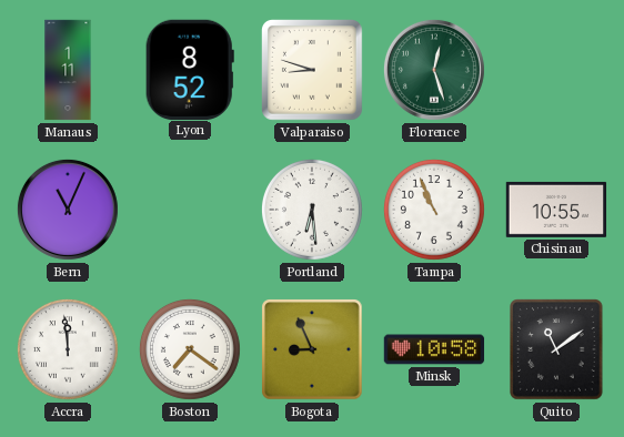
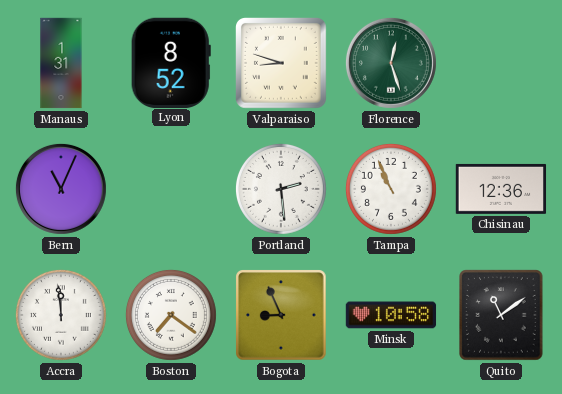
Manaus: 1:11 -> 1:31 (61, 63)
Portland: 6:29 -> 2:29 (281, 189)
Chisinau: 10:55 -> 12:36 (501, 189)
